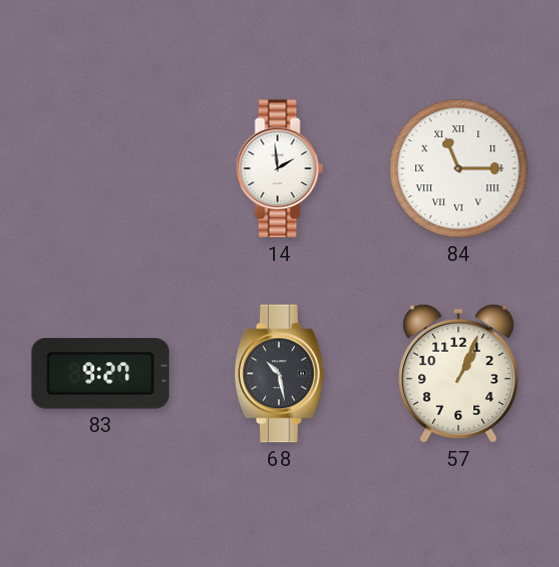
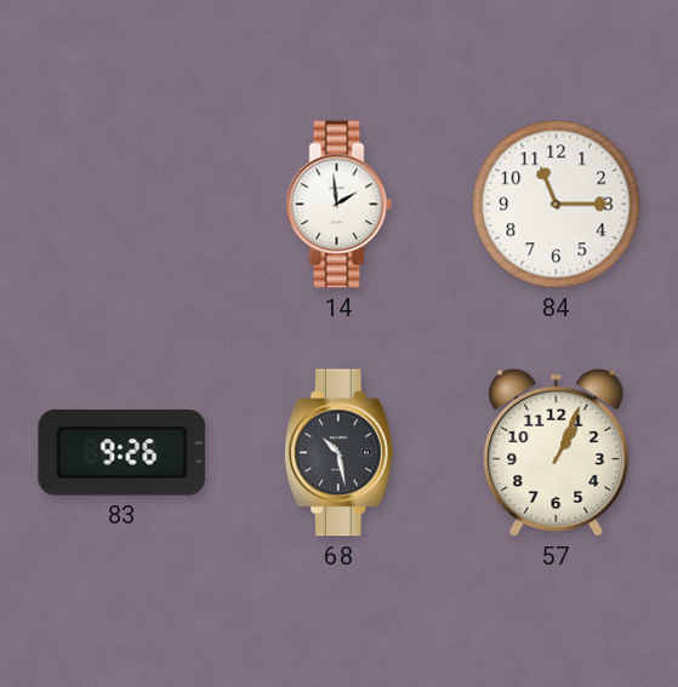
84 numerals: Roman -> Arabic (557, 205)
83: 9:27 -> 9:26 (123, 453)
